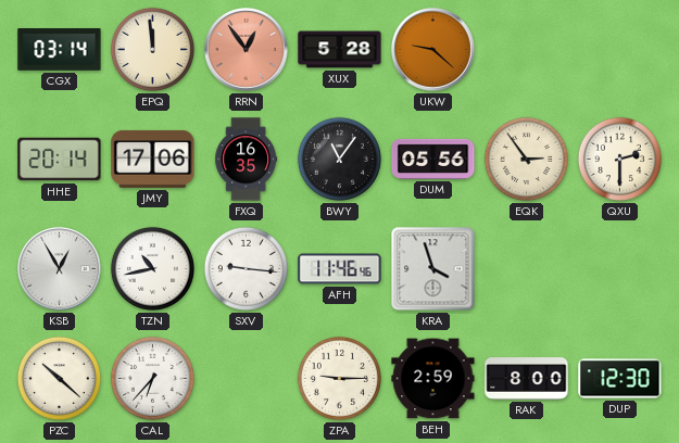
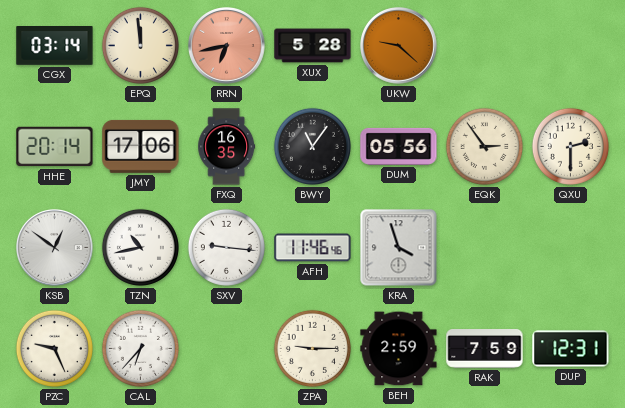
RRN: 12:54 -> 6:43 (227, 46)
KSB: 12:55 -> 12:51 (55, 248)
PZC: 10:22 -> 9:26 (54, 348)
RAK: 8:00 -> 7:59 (485, 349)
DUP: 12:30 -> 12:31 (571, 349)
